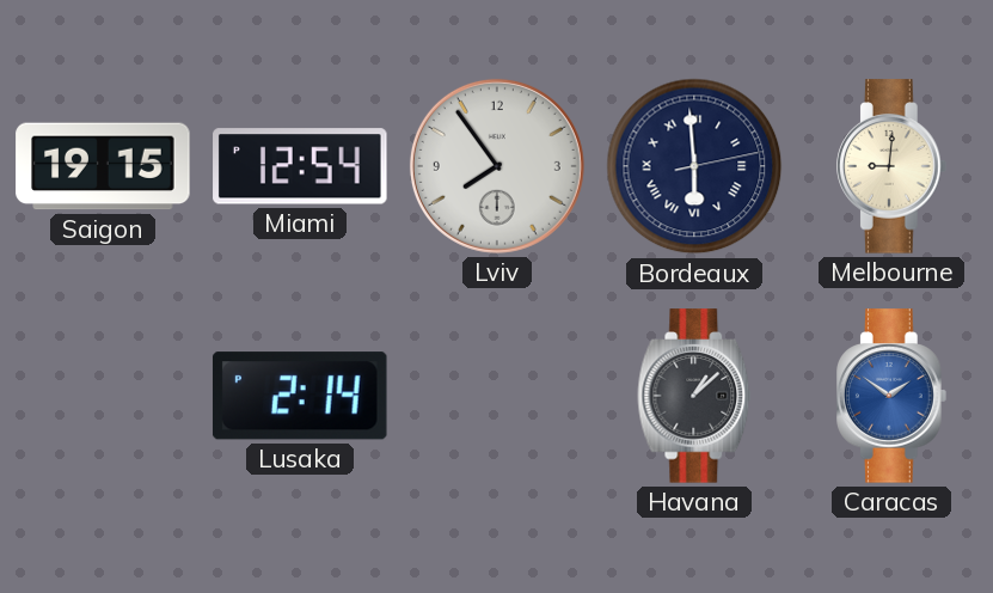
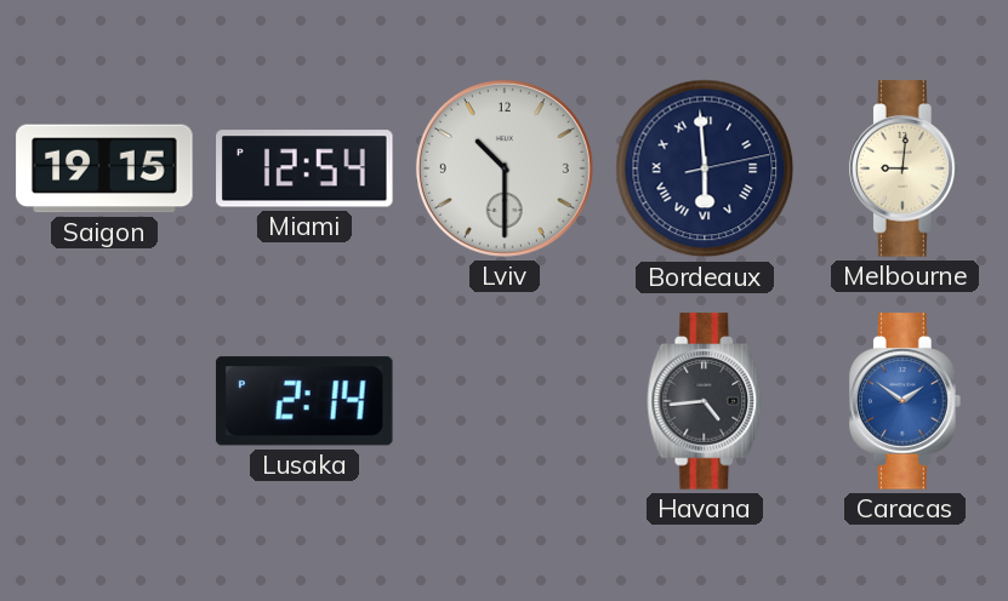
Lviv: 7:54 -> 10:30 (505, 168)
Havana: 1:08 -> 4:44 (705, 401)
